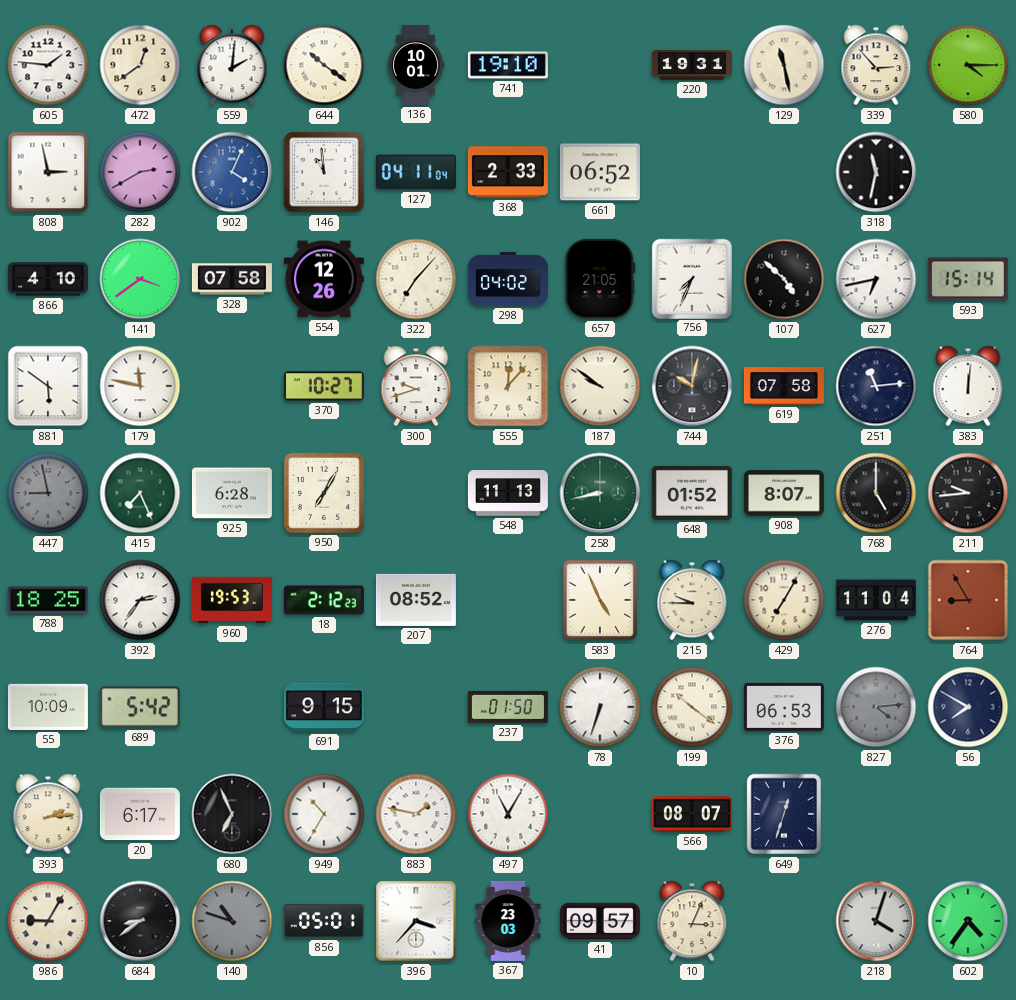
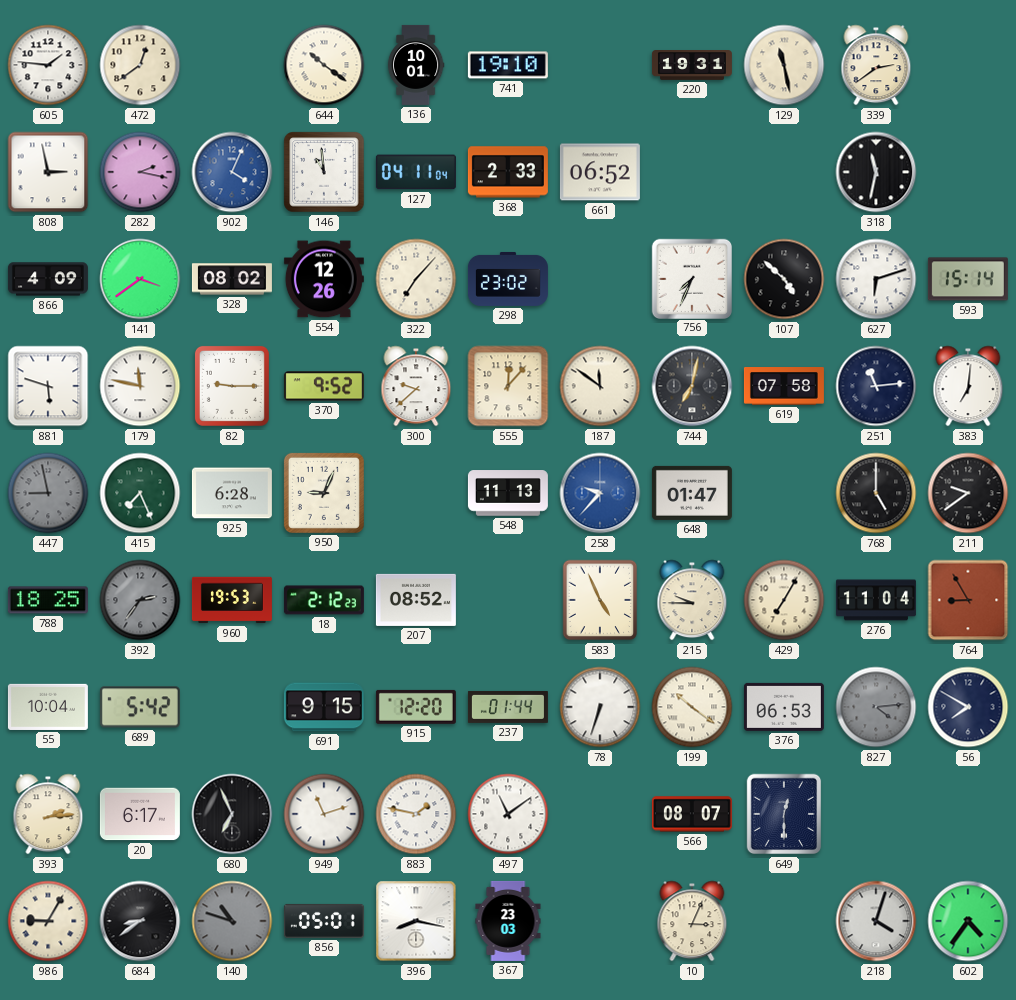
559: 2:01 -> none (232, 65)
339: 2:53 -> 2:39 (876, 65)
580: 4:15 -> none (968, 65)
282: 2:40 -> 2:17 (140, 172)
866: 4:10 -> 4:09 (48, 279)
328: 07:58 -> 08:02 (232, 279)
298: 04:02 -> 23:02 (508, 279)
657: 21:05 -> none (600, 279)
627: 6:43 -> 6:12 (876, 279)
881: 5:51 -> 5:48 (48, 386)
82: none -> 9:15 (232, 386)
370: 10:27 -> 9:52 (324, 386)
300: 9:42 -> 9:38 (416, 386)
187: 9:51 -> 11:51 (600, 386)
744: 10:02 -> 7:02 (692, 386)
383: 12:01 -> 7:01 (968, 386)
950: 7:05 -> 9:04 (324, 493)
258: 8:43 -> 9:37 (600, 493)
258 dial: green -> blue (600, 493)
648: 01:52 -> 01:47 (692, 493)
908: 8:07 -> none (784, 493)
211: 9:44 -> 9:39 (968, 493)
392 dial: white -> grey (140, 600)
55: 10:09 -> 10:04 (48, 707)
915: none -> 12:20 (416, 707)
237: 01:50 -> 01:44 (508, 707)
949: 10:35 -> 11:12 (324, 814)
497: 11:05 -> 11:09 (508, 814)
649: 12:33 -> 12:30 (784, 814)
396: 3:37 -> 8:17 (416, 921)
41: 09:57 -> none (600, 921)
